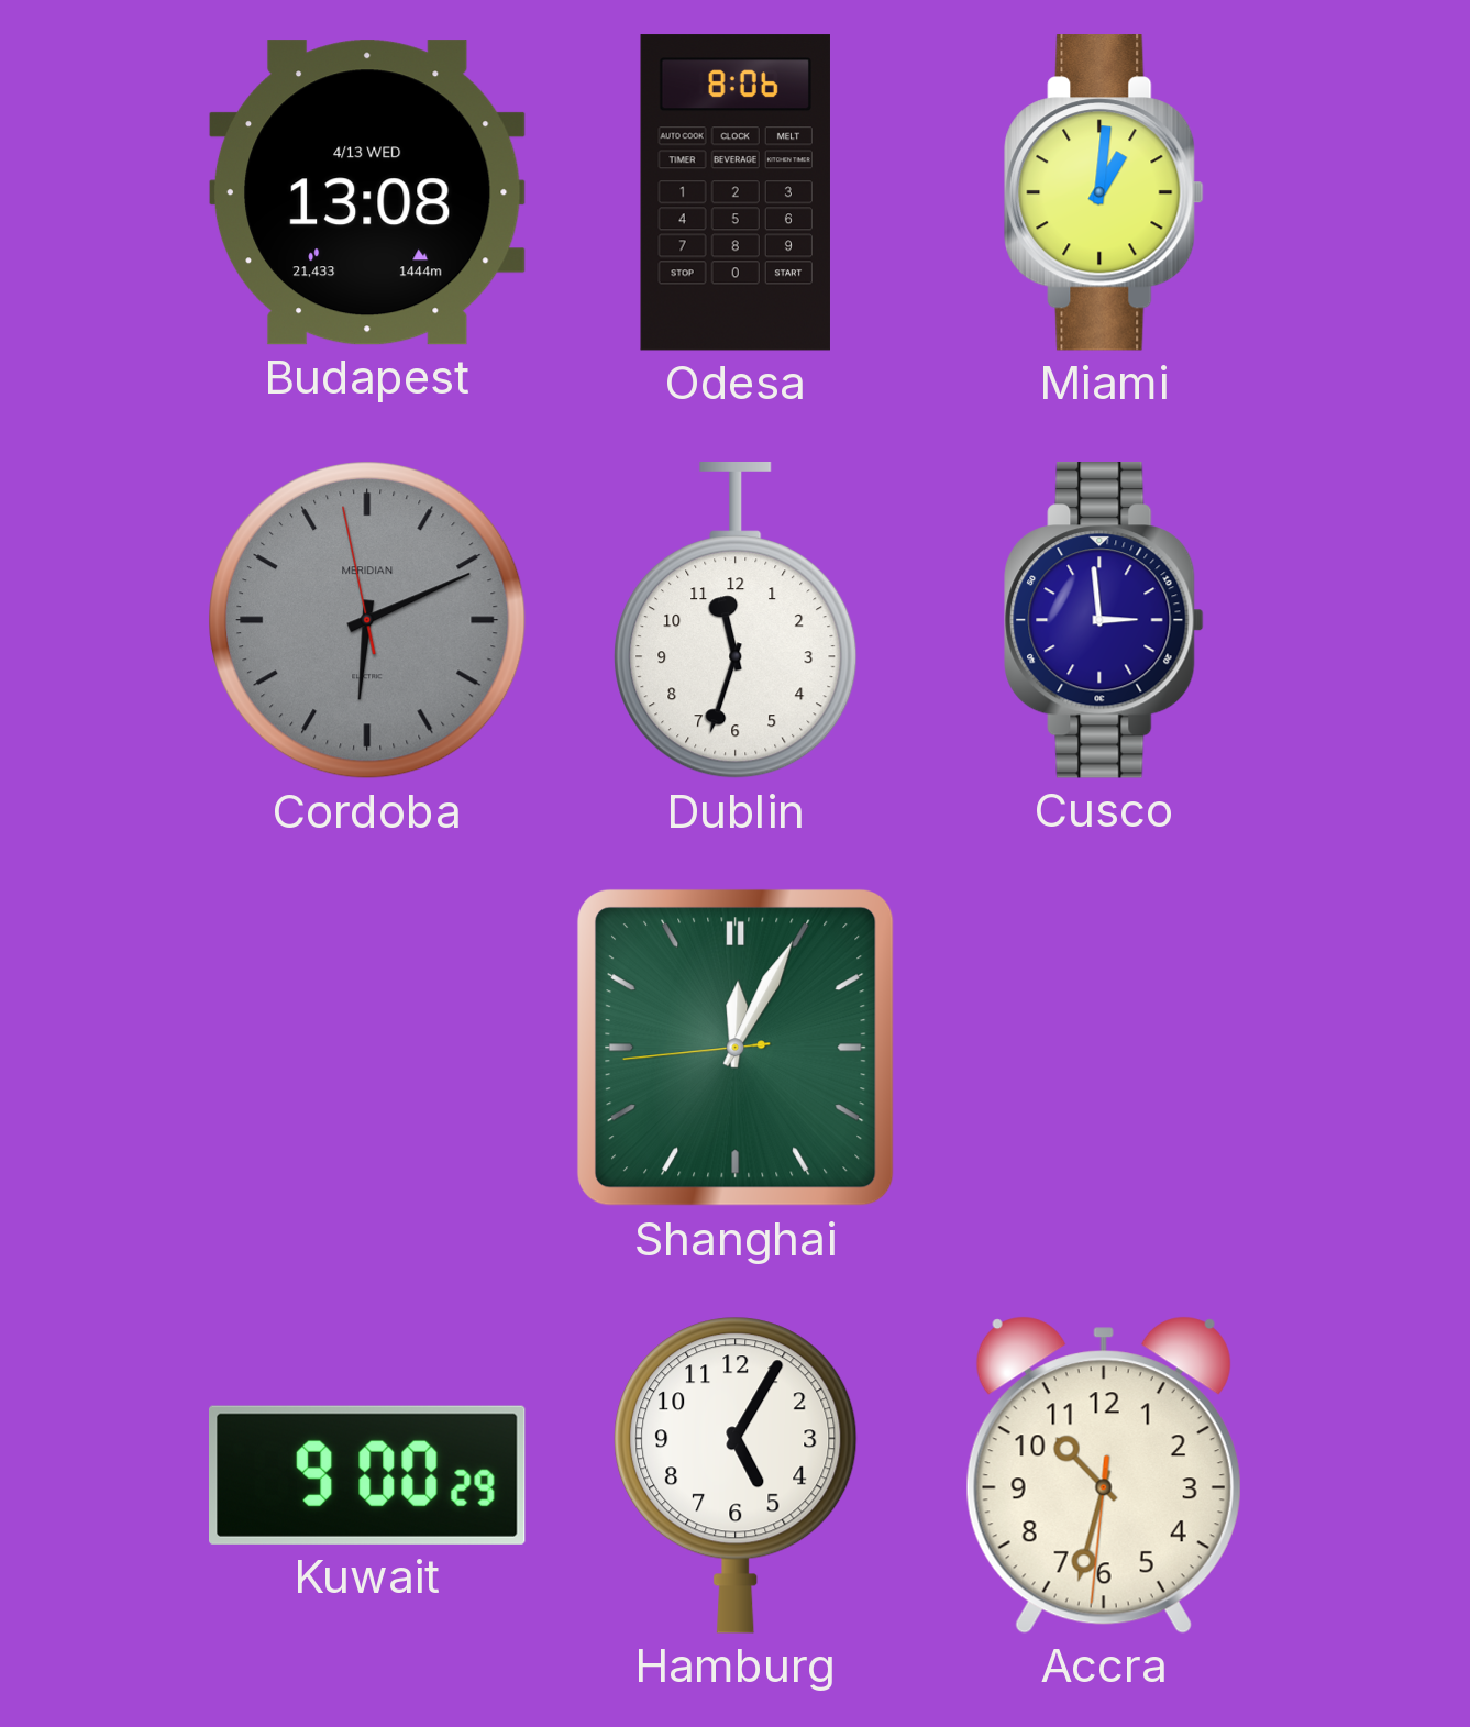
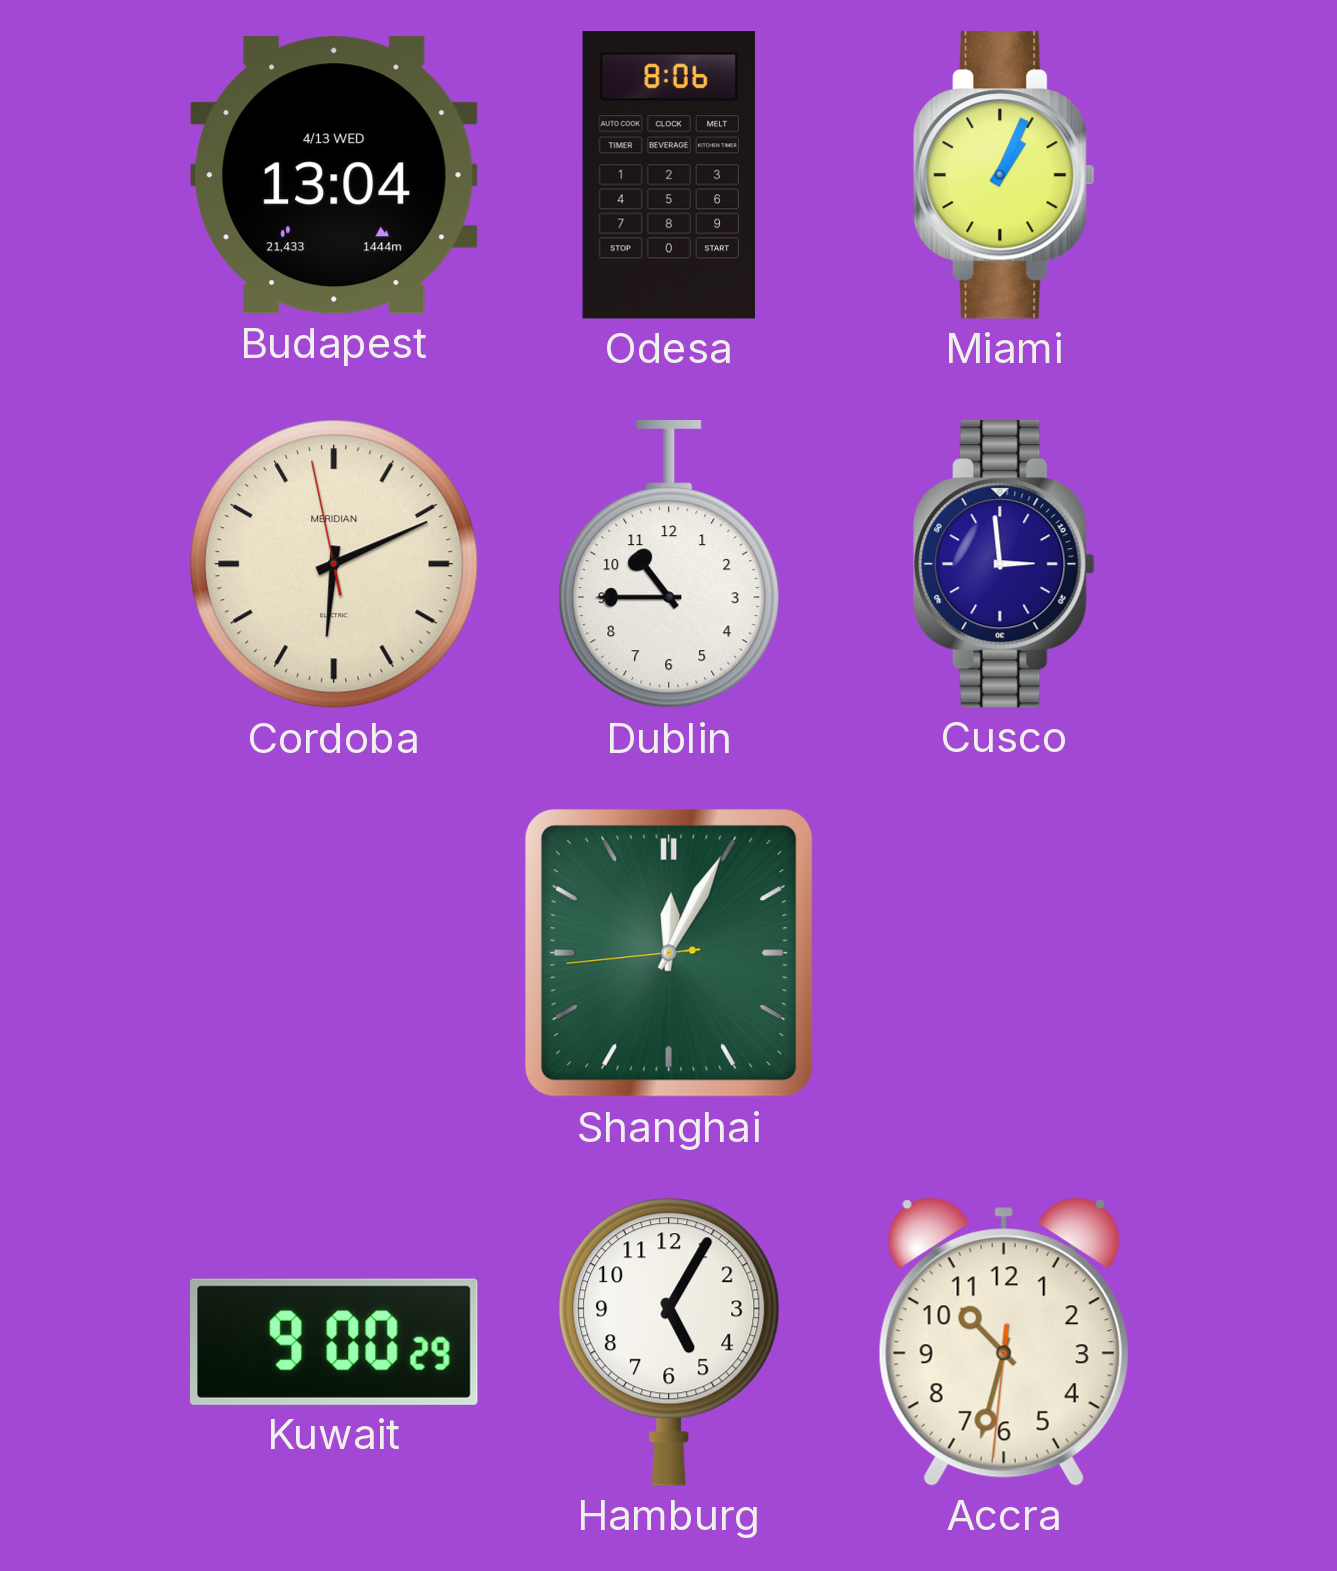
Budapest: 13:08 -> 13:04 (334, 175)
Miami: 1:01 -> 1:04 (1004, 176)
Cordoba dial: grey -> cream (334, 564)
Dublin: 11:33 -> 10:45 (669, 565)
